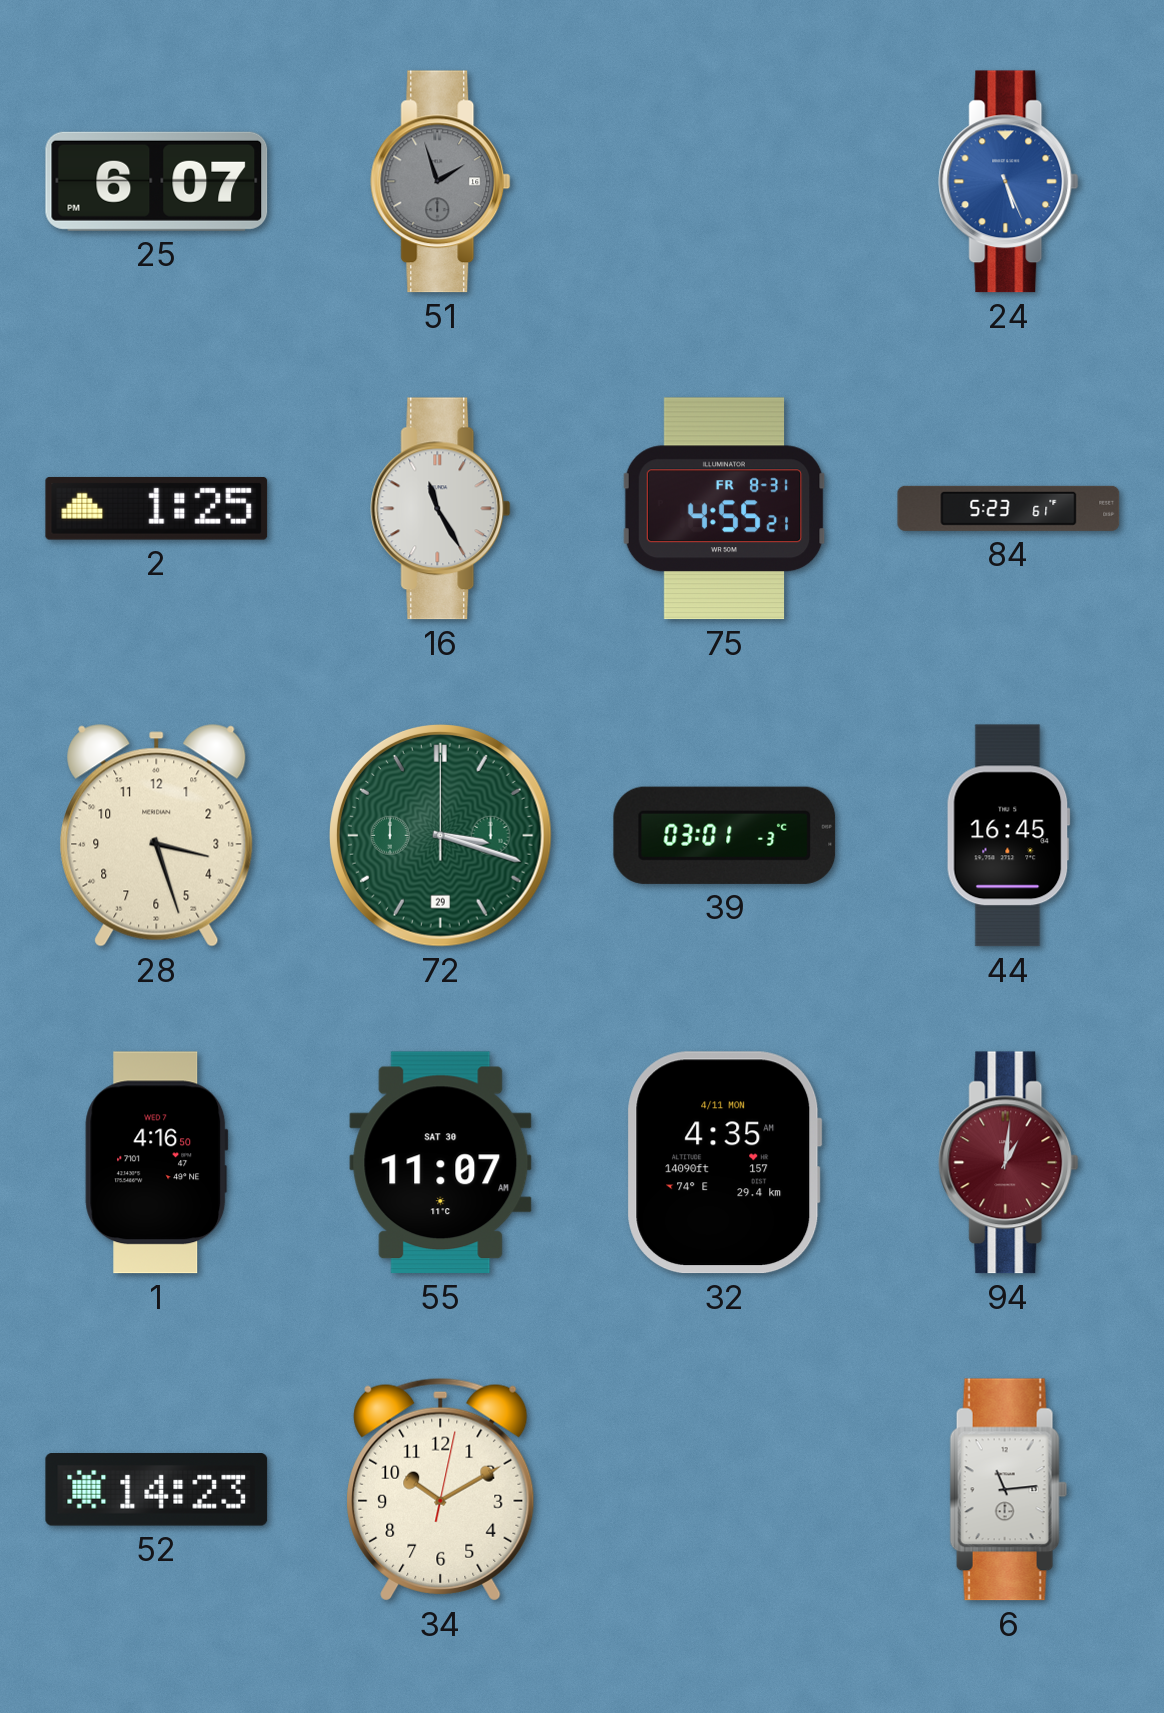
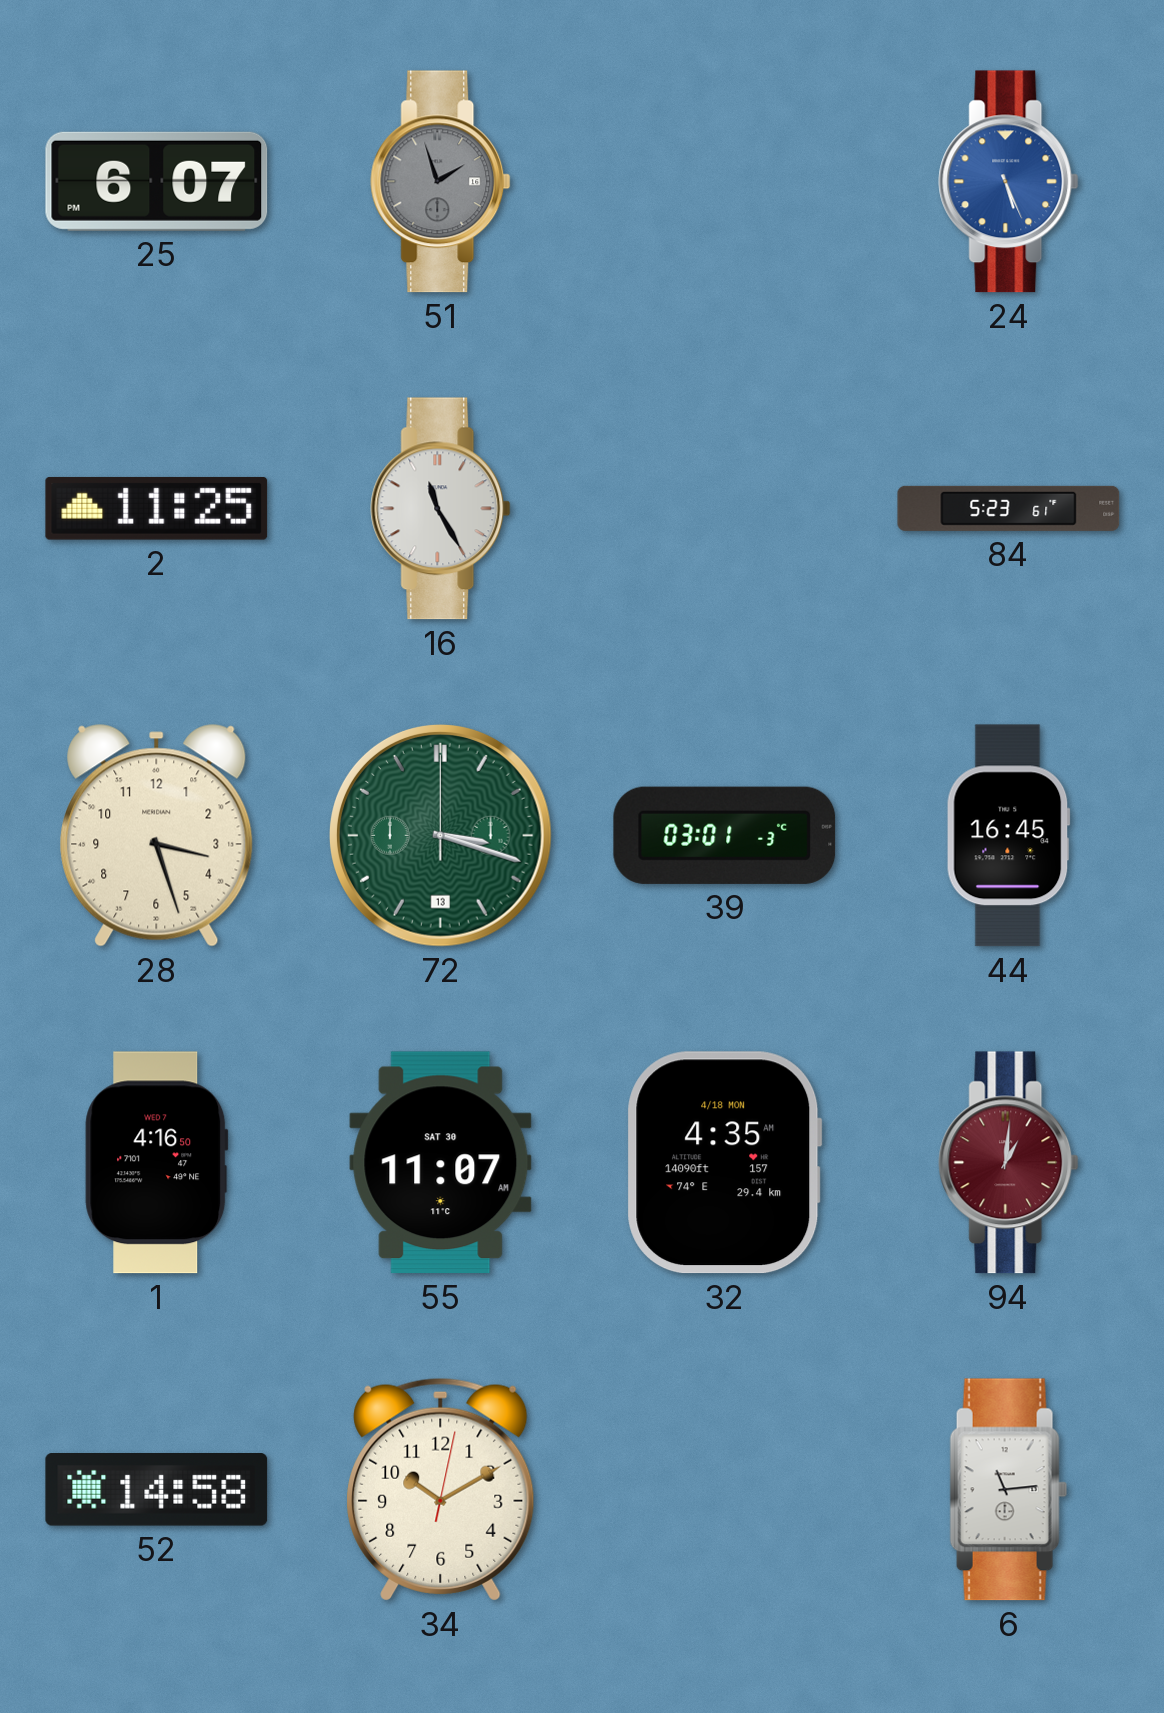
2: 1:25 -> 11:25 (157, 508)
75: 4:55 -> none (724, 509)
72 date: 29 -> 13 (441, 836)
32 date: 4/11 MON -> 4/18 MON (725, 1163)
52: 14:23 -> 14:58 (157, 1490)
